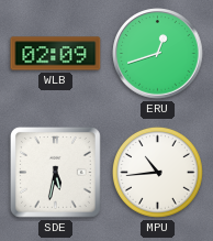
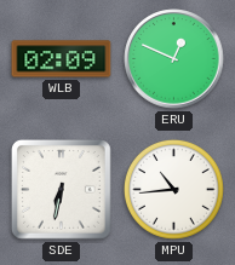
ERU: 12:42 -> 12:49 (174, 59)
SDE: 5:32 -> 6:32 (62, 190)
